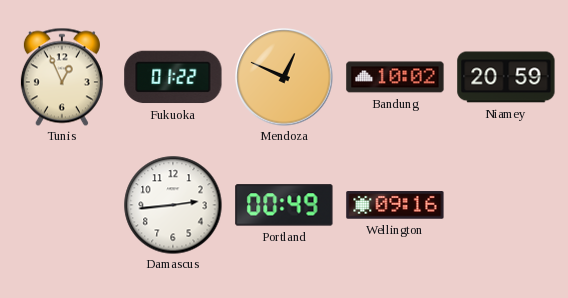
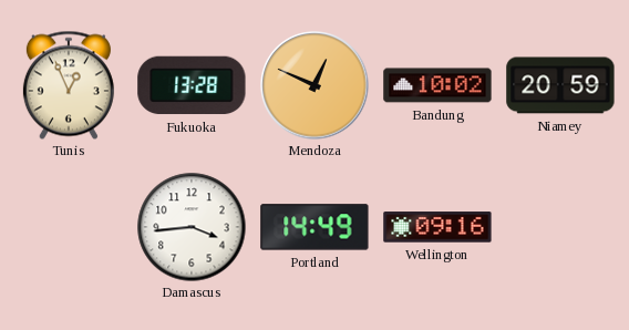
Fukuoka: 01:22 -> 13:28 (192, 85)
Damascus: 2:44 -> 3:44 (192, 227)
Portland: 00:49 -> 14:49 (314, 227)
